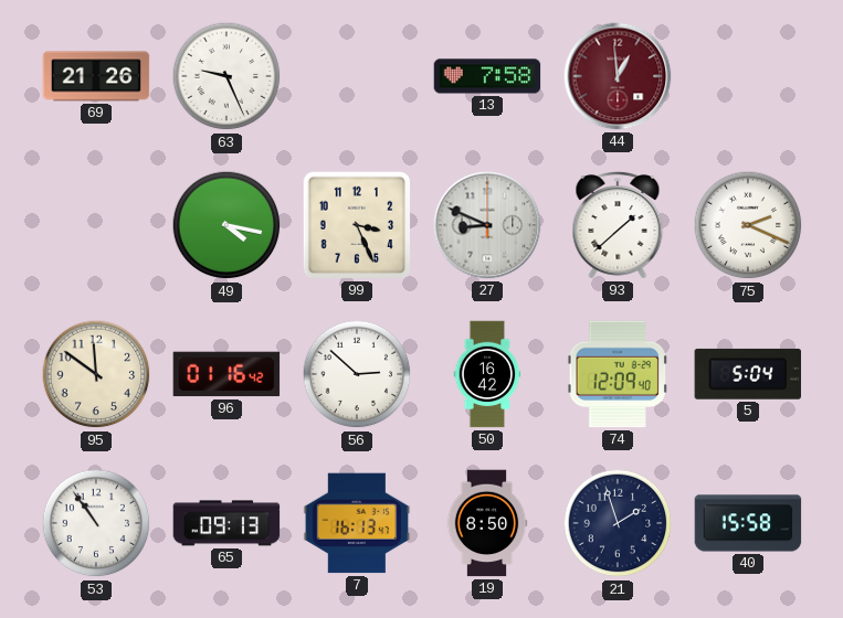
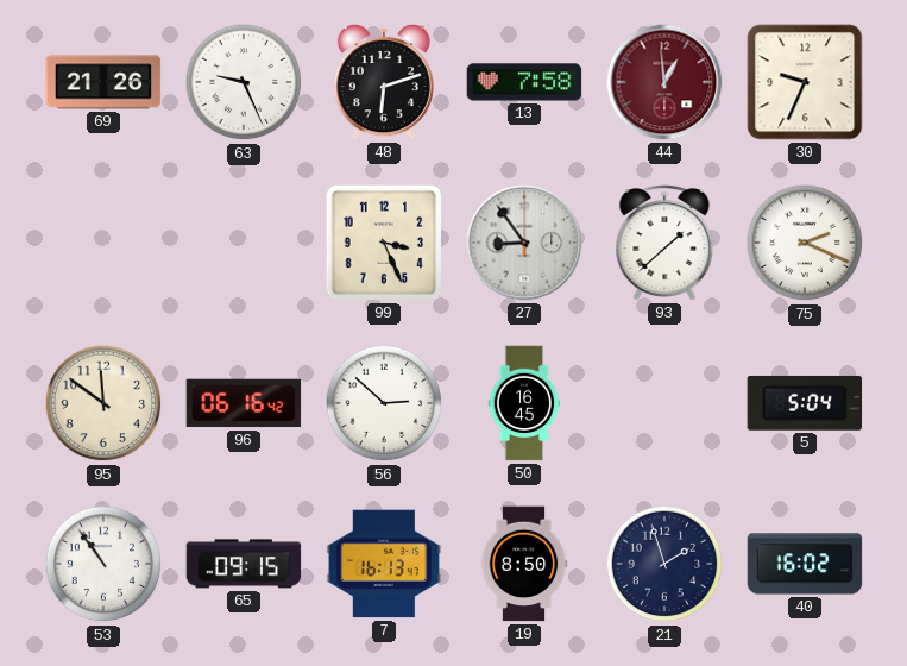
48: none -> 6:12 (384, 82)
30: none -> 9:34 (805, 82)
49: 4:17 -> none (226, 225)
27: 8:49 -> 8:54 (524, 243)
96: 01:16 -> 06:16 (244, 403)
50: 16:42 -> 16:45 (524, 403)
74: 12:09 -> none (618, 374)
65: 09:13 -> 09:15 (244, 564)
40: 15:58 -> 16:02 (805, 564)
